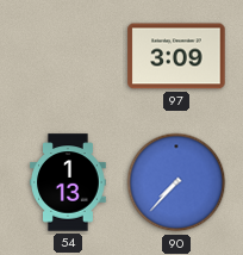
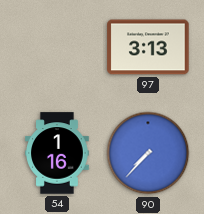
97: 3:09 -> 3:13 (148, 47)
54: 1:13 -> 1:16 (57, 153)
